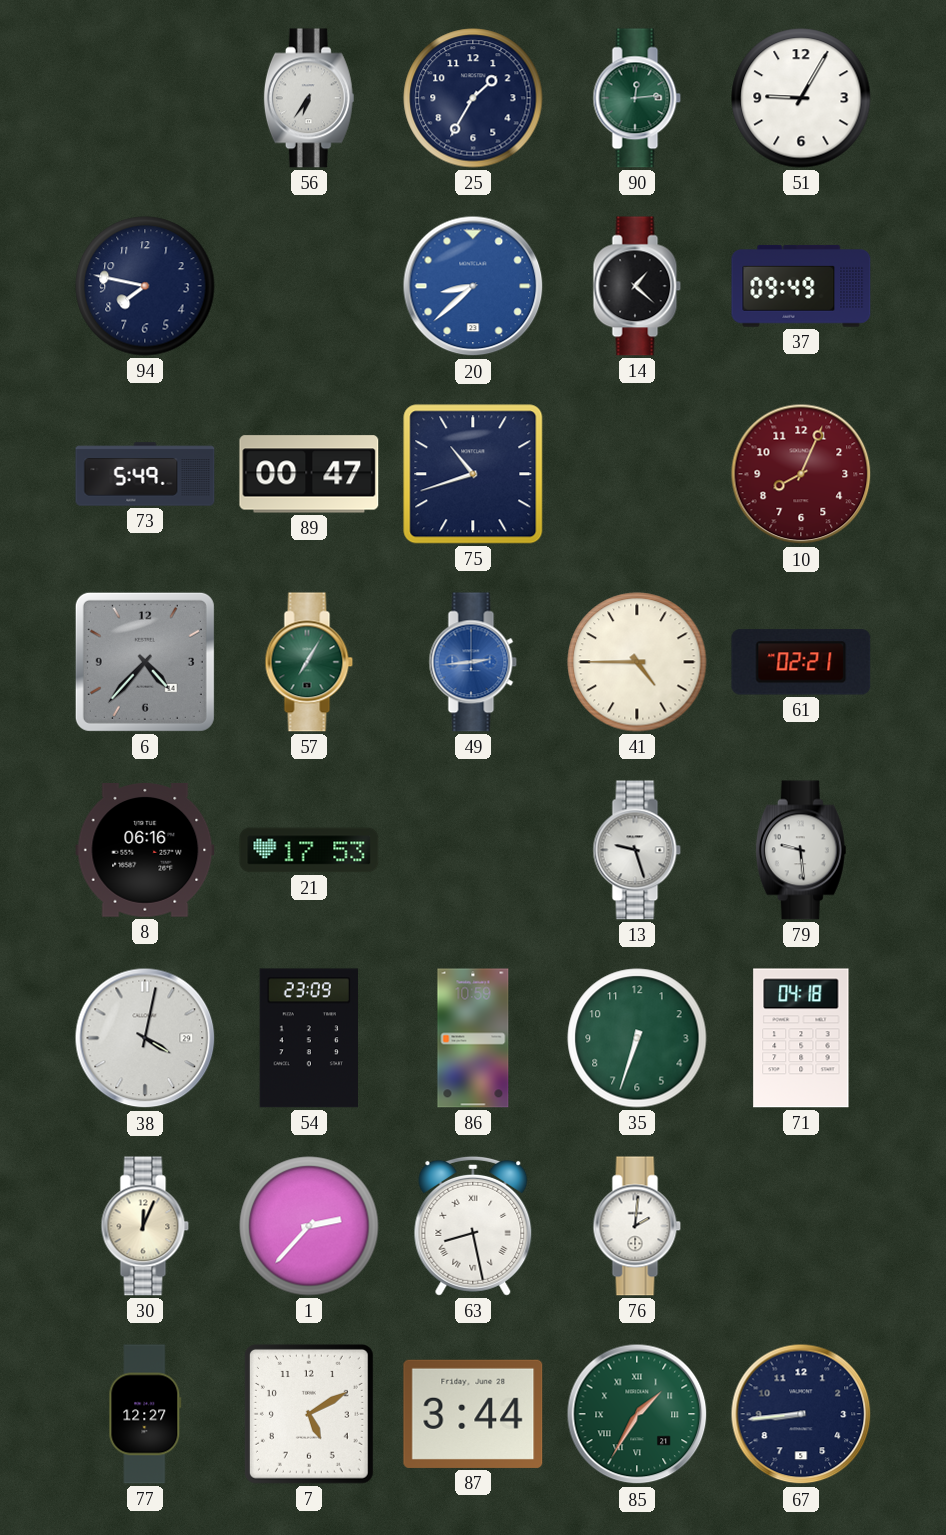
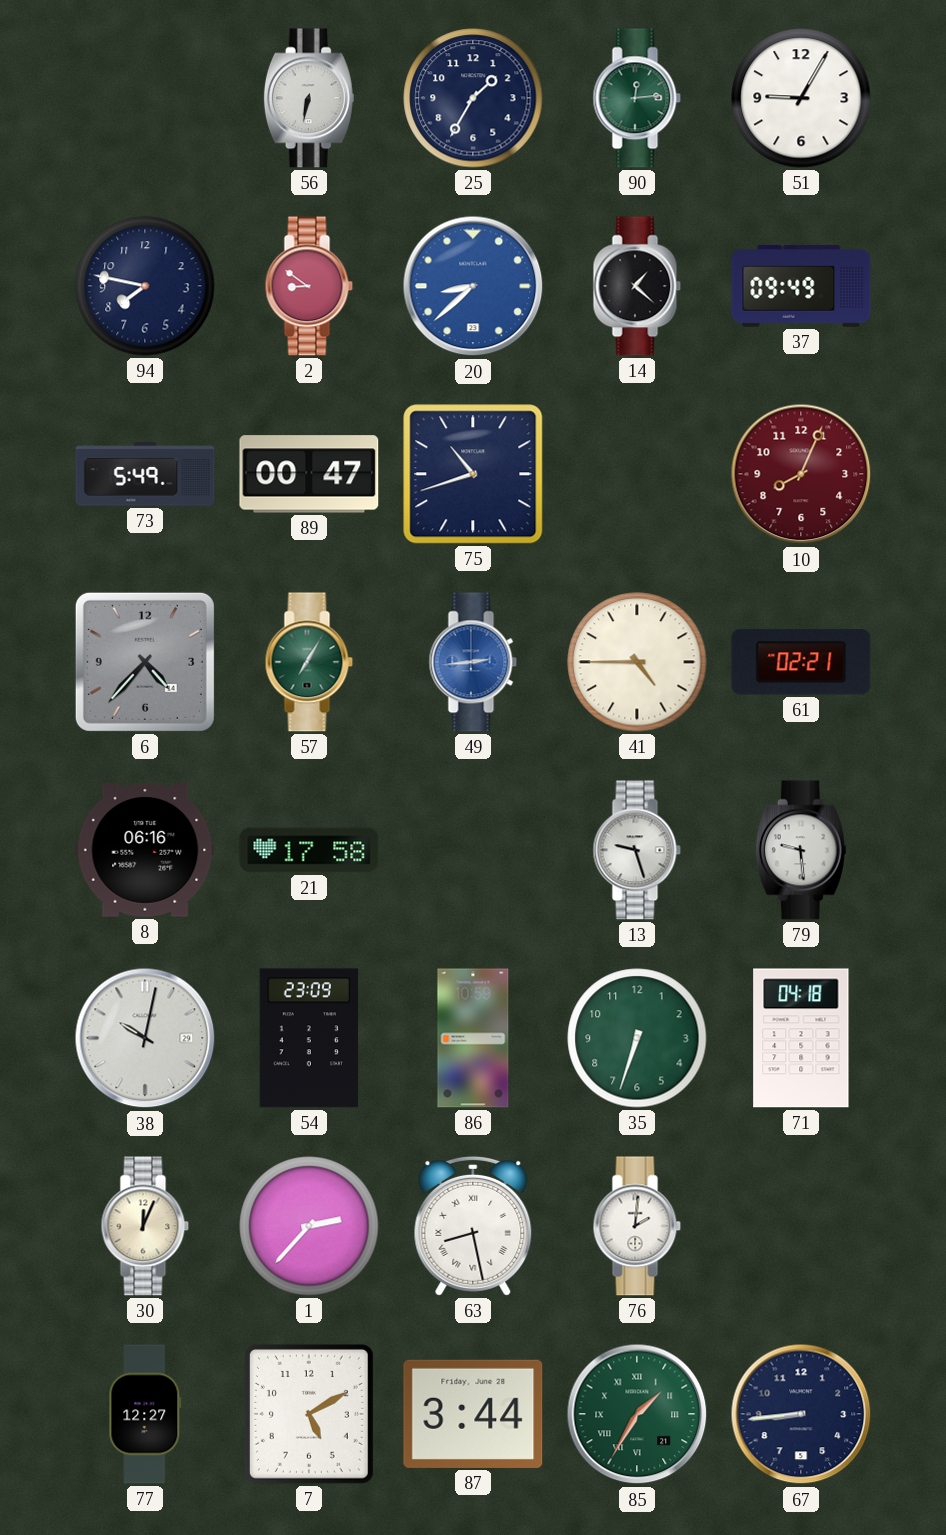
56: 6:36 -> 6:32 (309, 98)
2: none -> 8:51 (309, 286)
21: 17:53 -> 17:58 (309, 850)
38: 4:02 -> 10:02 (145, 1038)
